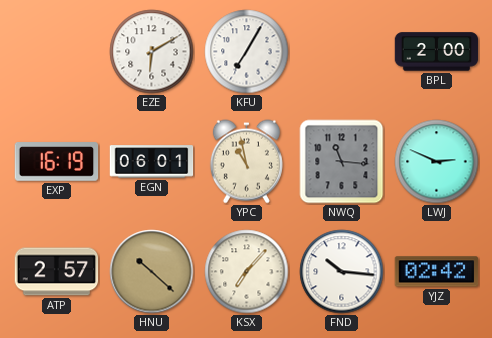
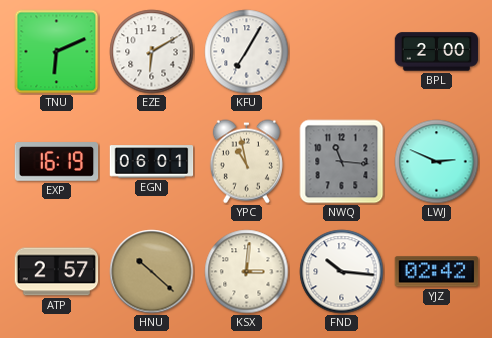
TNU: none -> 6:11 (57, 52)
KSX: 7:07 -> 3:01 (247, 272)
